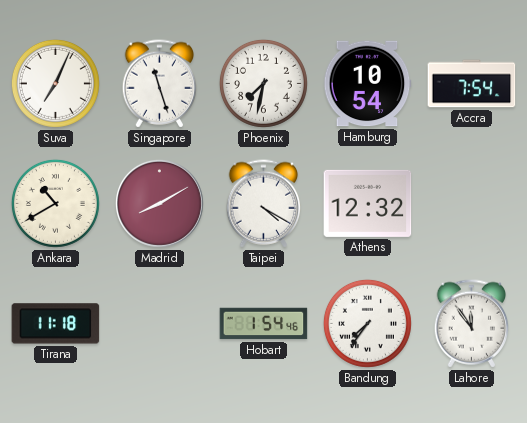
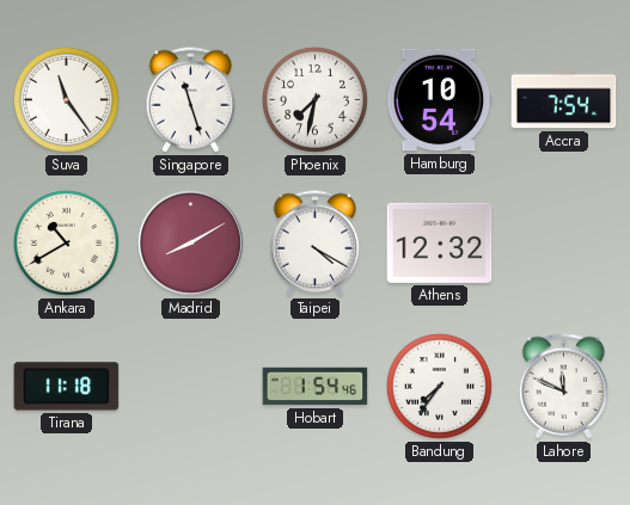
Suva: 7:04 -> 11:24 (66, 99)
Lahore: 11:54 -> 11:49 (564, 387)
